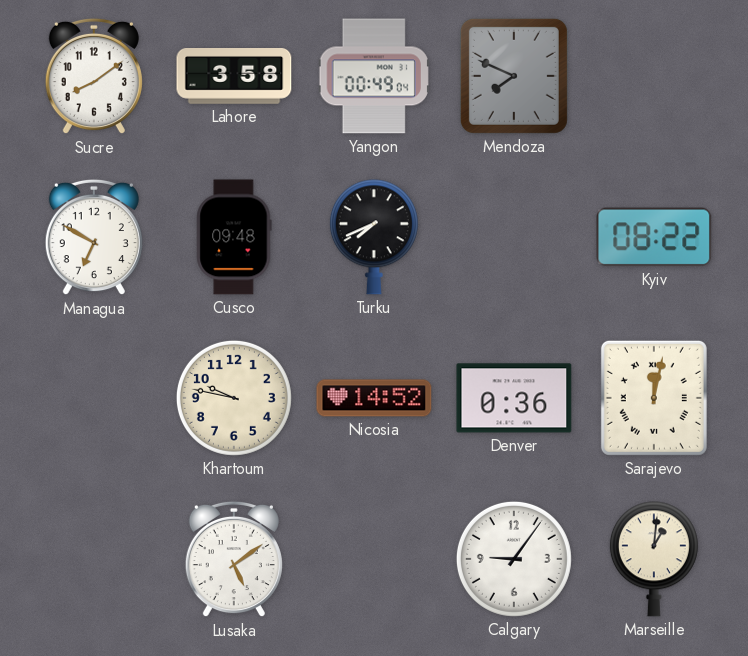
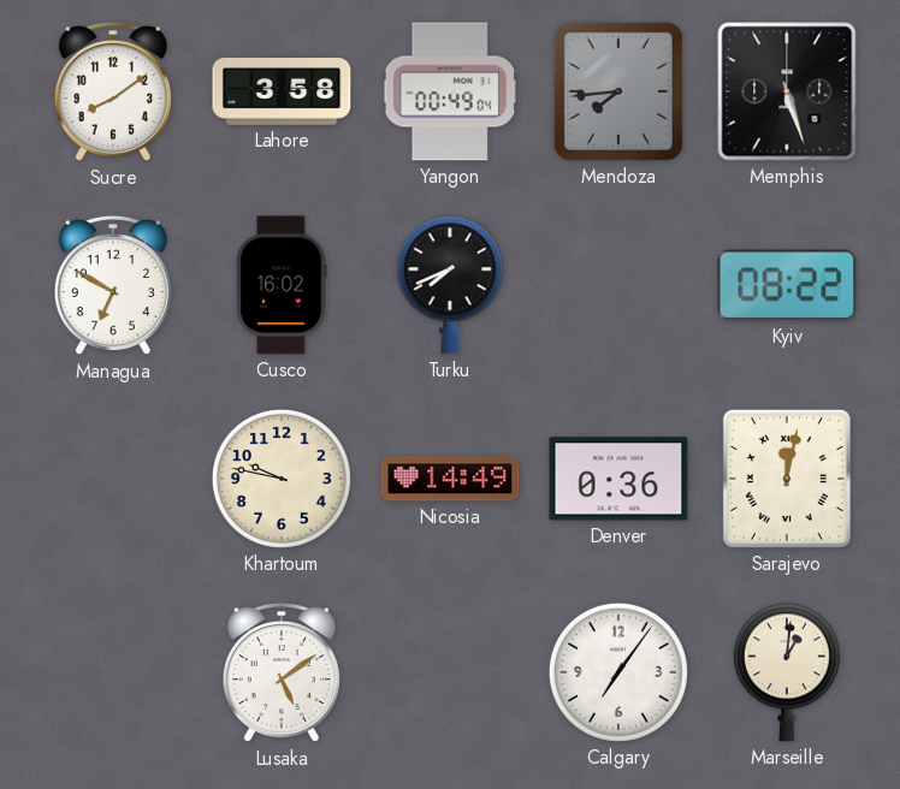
Mendoza: 7:49 -> 7:44 (618, 91)
Memphis: none -> 5:27 (787, 91)
Cusco: 09:48 -> 16:02 (282, 285)
Nicosia: 14:52 -> 14:49 (450, 479)
Calgary: 9:06 -> 7:06 (618, 672)
